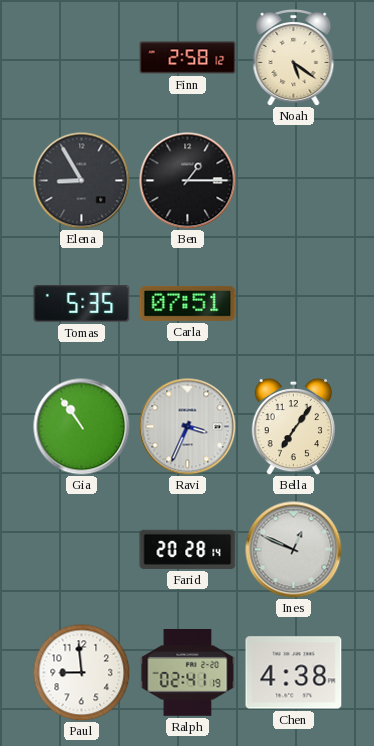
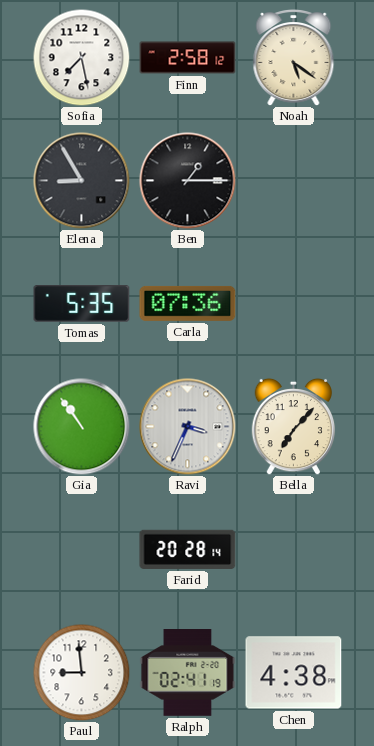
Sofia: none -> 7:28 (81, 57)
Carla: 07:51 -> 07:36 (188, 303)
Bella: 7:06 -> 7:07 (294, 426)
Ines: 12:49 -> none (294, 550)
